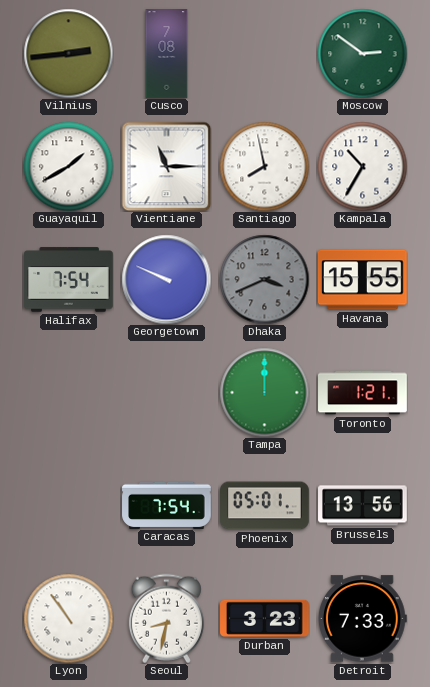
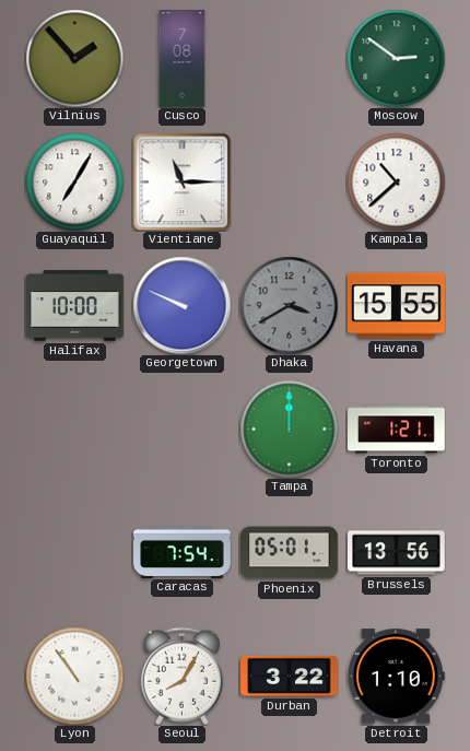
Vilnius: 2:44 -> 1:53 (74, 58)
Guayaquil: 1:40 -> 7:05 (74, 181)
Santiago: 7:58 -> none (264, 166)
Kampala: 10:35 -> 10:38 (396, 181)
Halifax: 7:54 -> 10:00 (75, 306)
Dhaka: 3:41 -> 3:40 (289, 305)
Seoul: 8:32 -> 8:05 (181, 676)
Durban: 3:23 -> 3:22 (290, 676)
Detroit: 7:33 -> 1:10 (396, 677)
